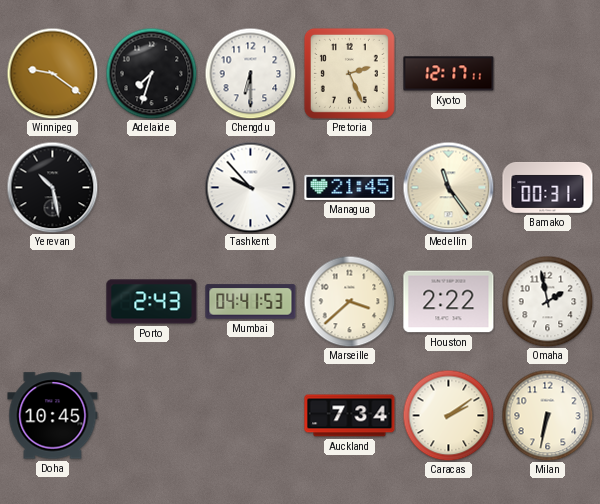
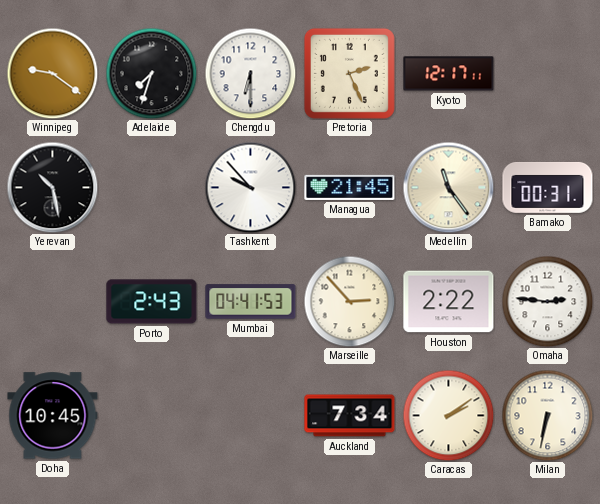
Marseille: 3:38 -> 2:53 (349, 301)
Omaha: 1:58 -> 2:46 (547, 301)
